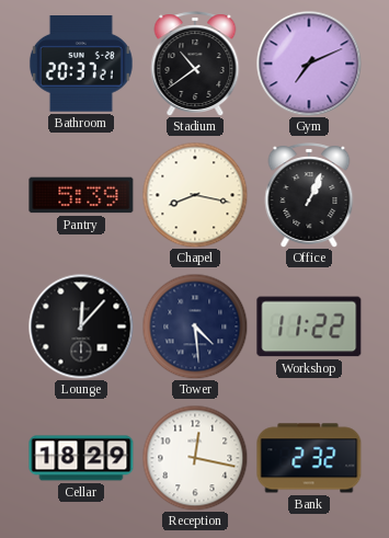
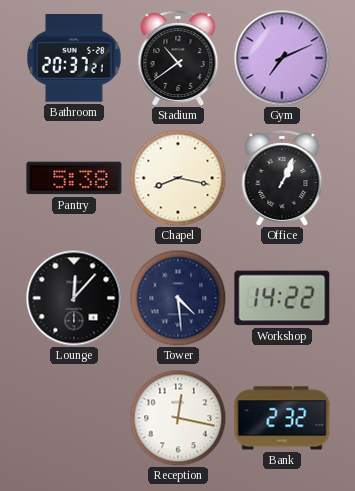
Pantry: 5:39 -> 5:38 (74, 178)
Workshop: 11:22 -> 14:22 (282, 298)
Cellar: 18:29 -> none (81, 458)
